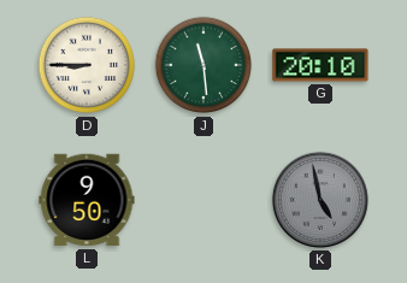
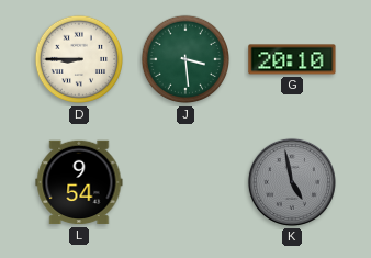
J: 11:29 -> 3:29 (185, 59)
L: 9:50 -> 9:54 (79, 182)
